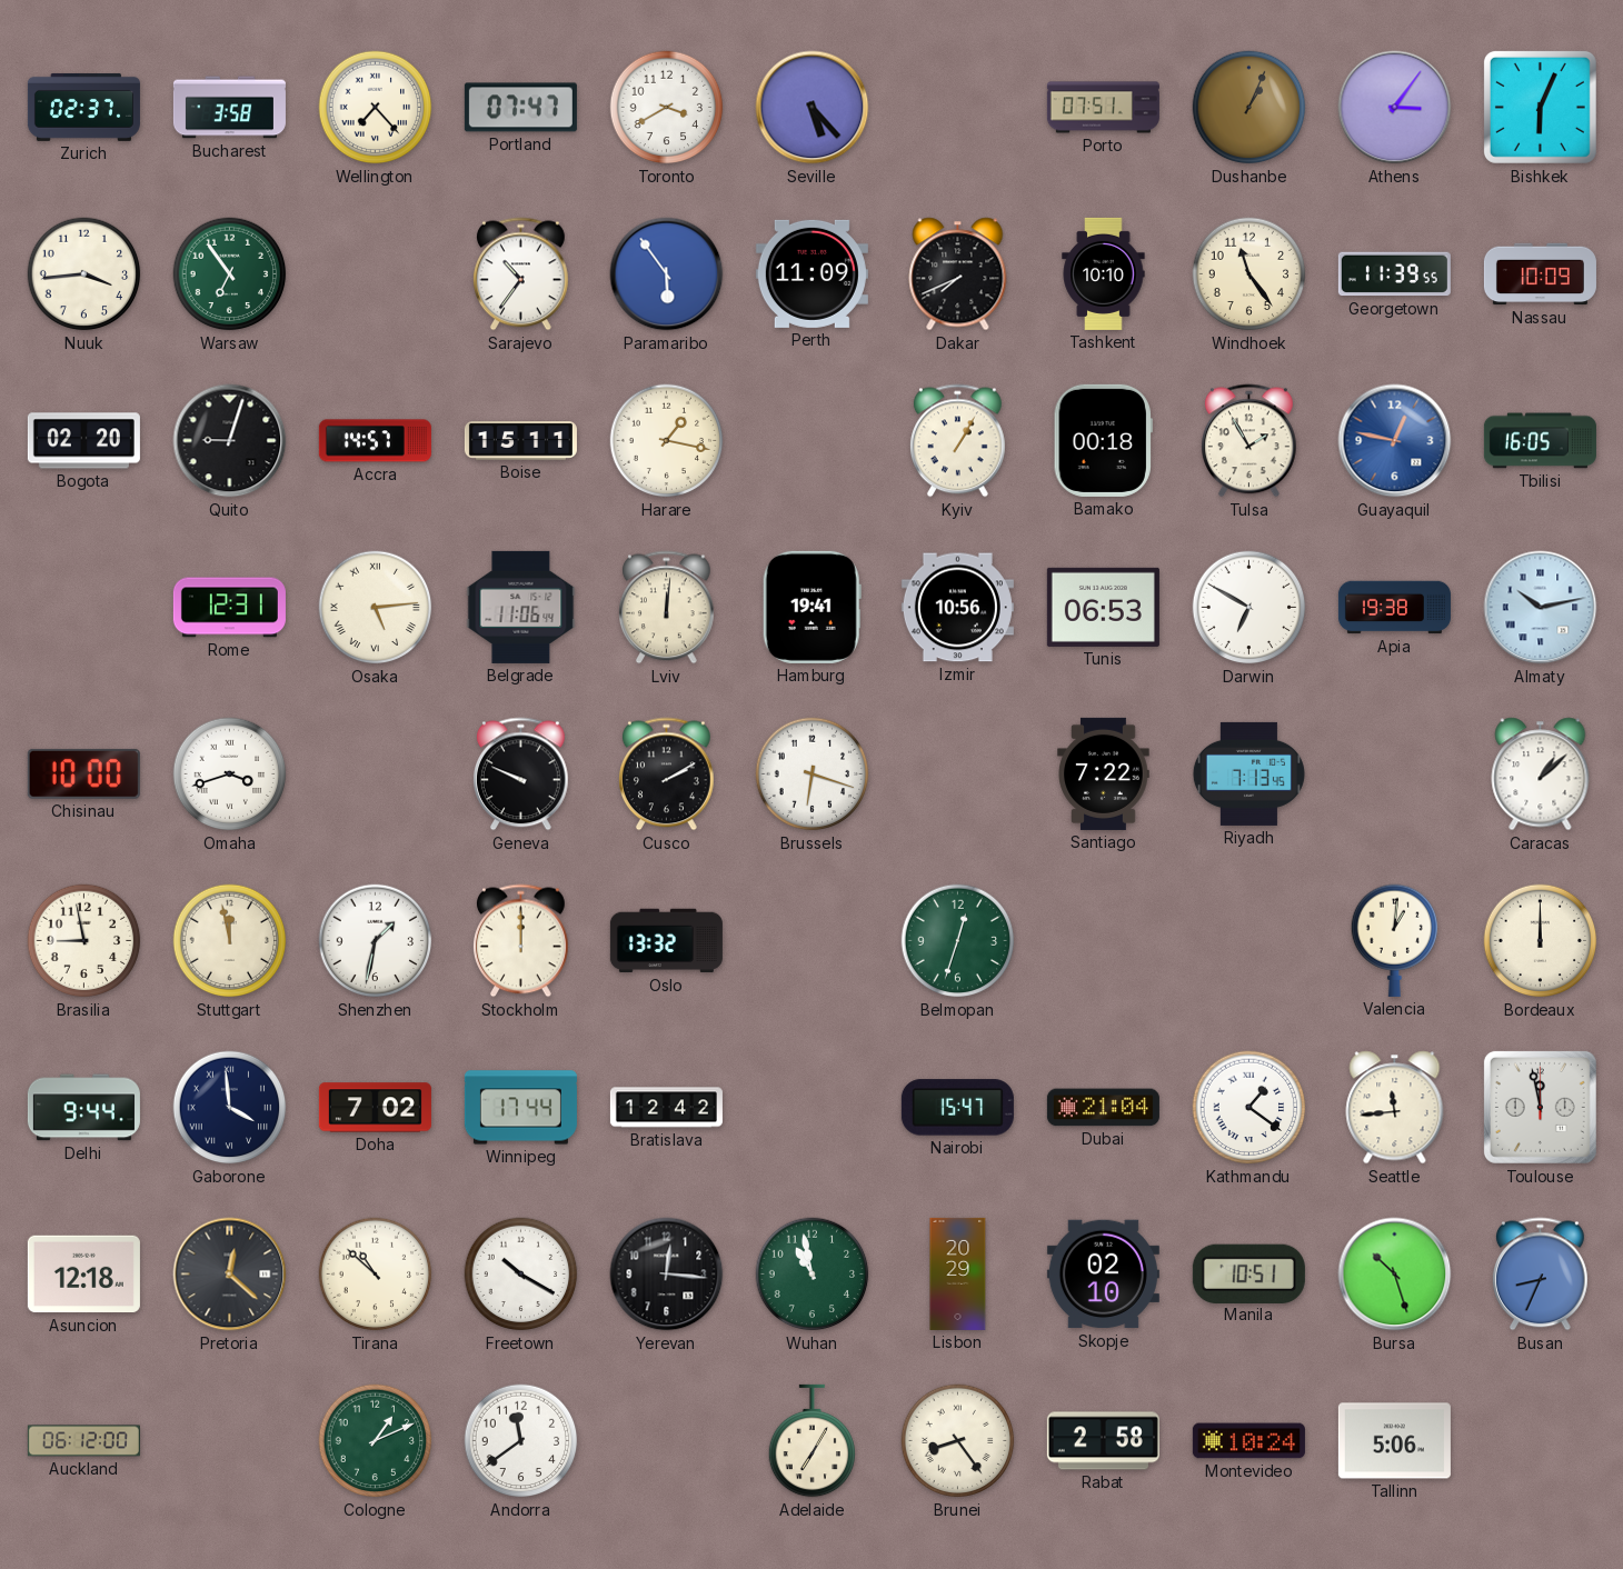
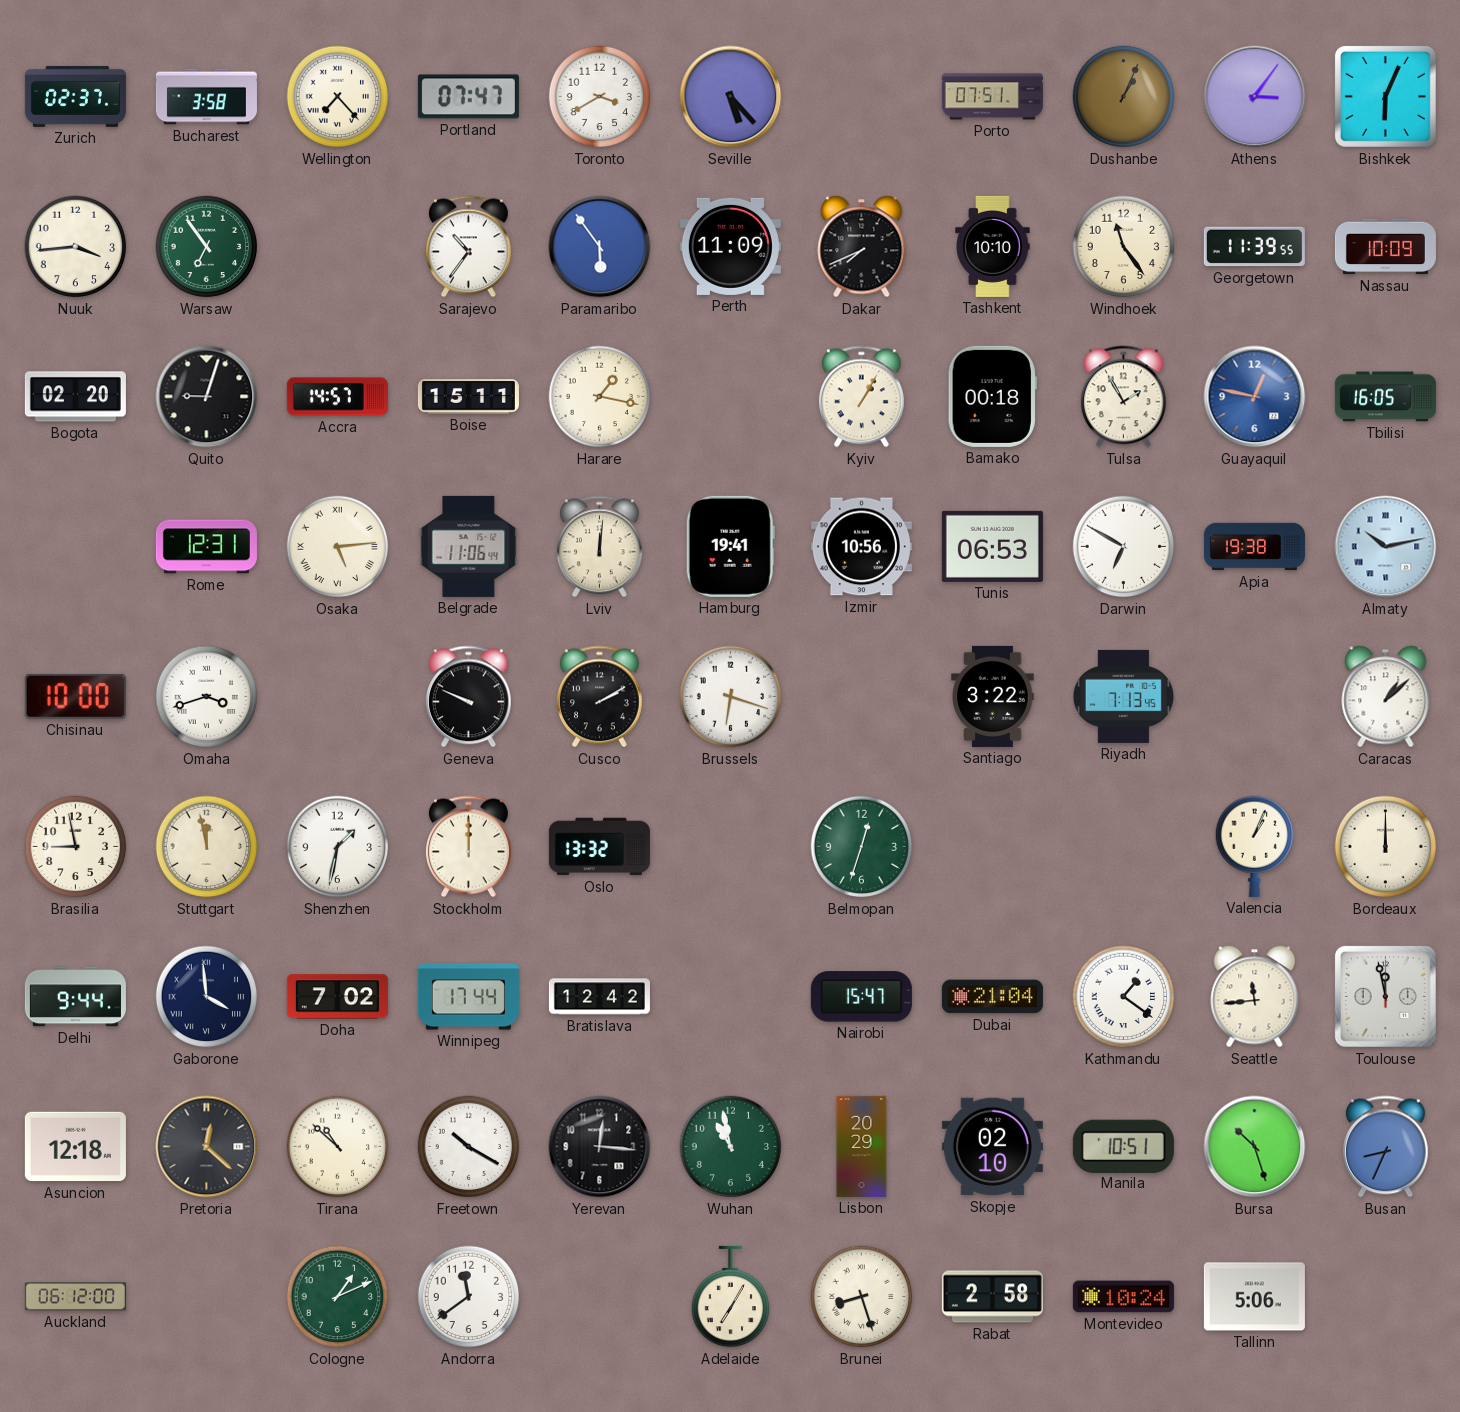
Santiago: 7:22 -> 3:22 (993, 696)
Valencia: 1:01 -> 1:04 (1255, 846)
Brunei: 8:24 -> 8:27 (862, 1297)
